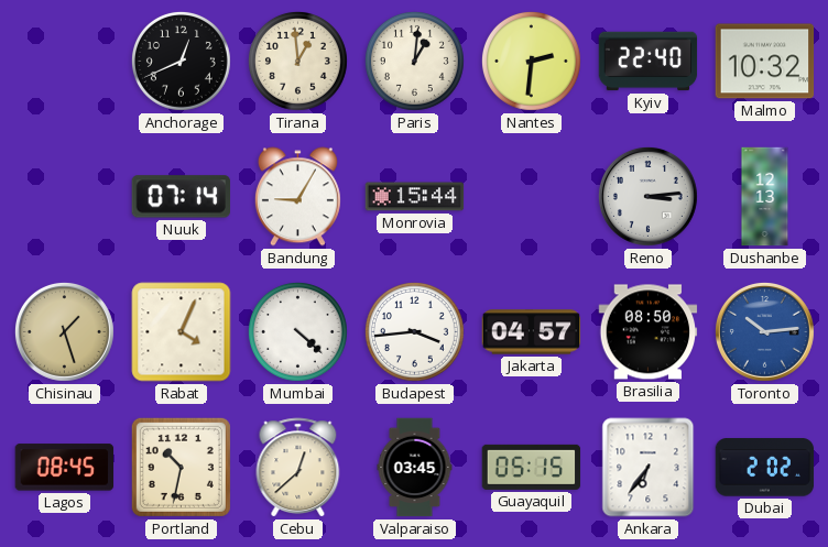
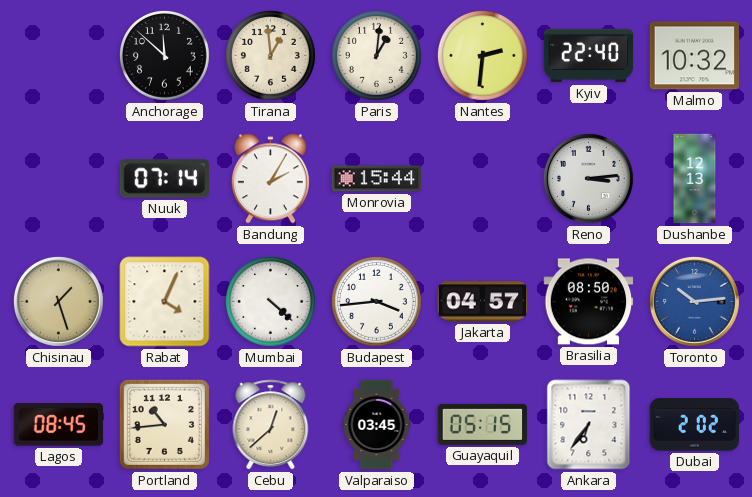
Anchorage: 12:41 -> 11:52 (164, 55)
Bandung: 9:05 -> 2:05 (270, 179)
Portland: 10:32 -> 10:44 (164, 424)
